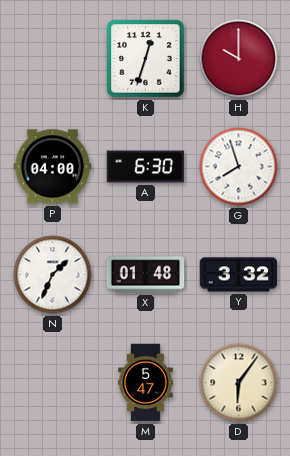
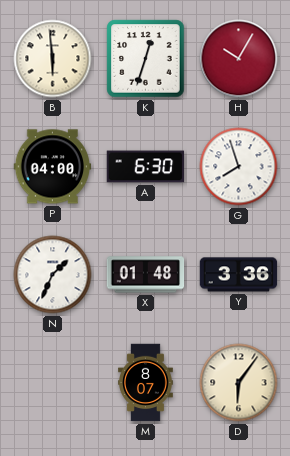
B: none -> 5:59 (53, 59)
H: 10:00 -> 10:05 (239, 59)
Y: 3:32 -> 3:36 (239, 275)
M: 5:47 -> 8:07 (146, 383)
